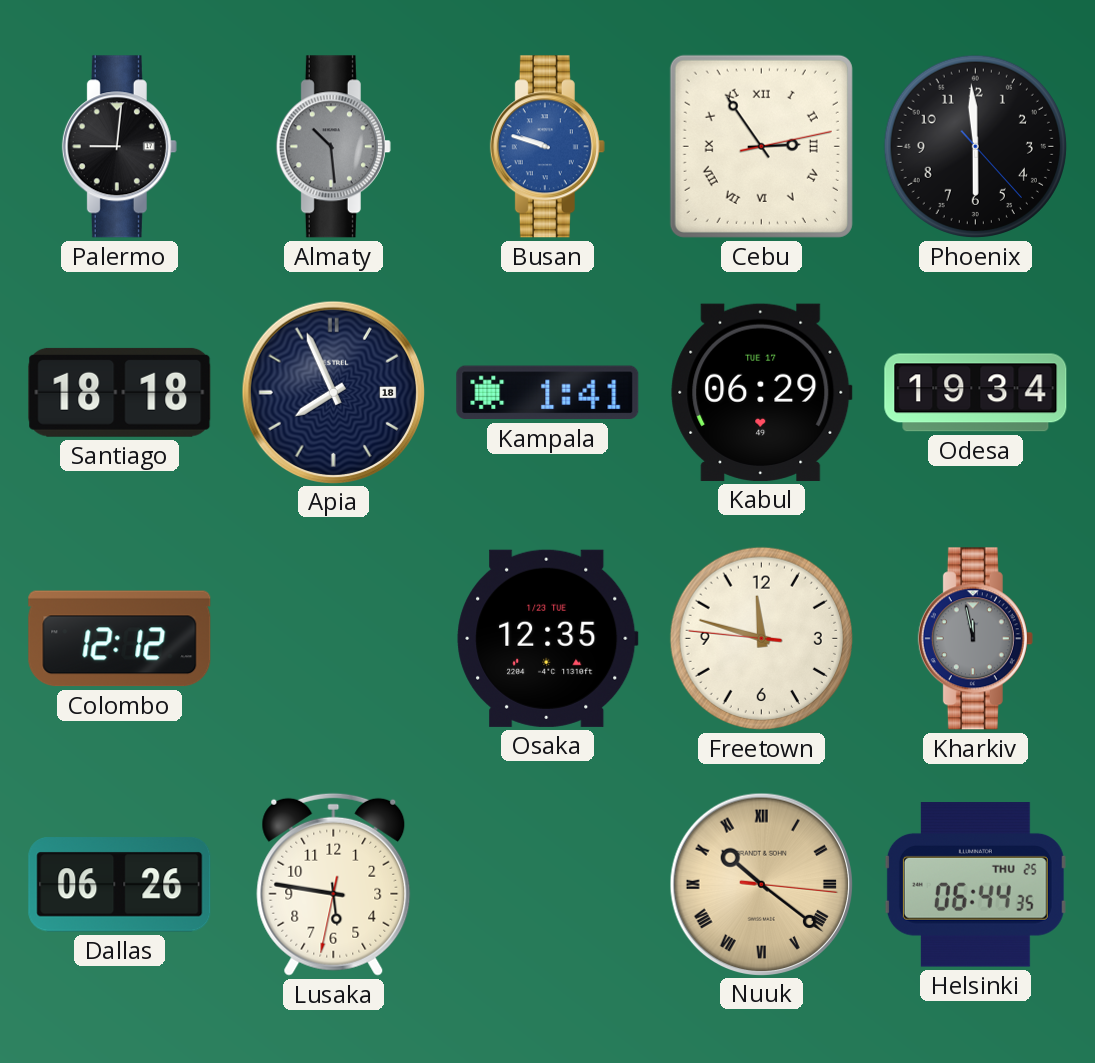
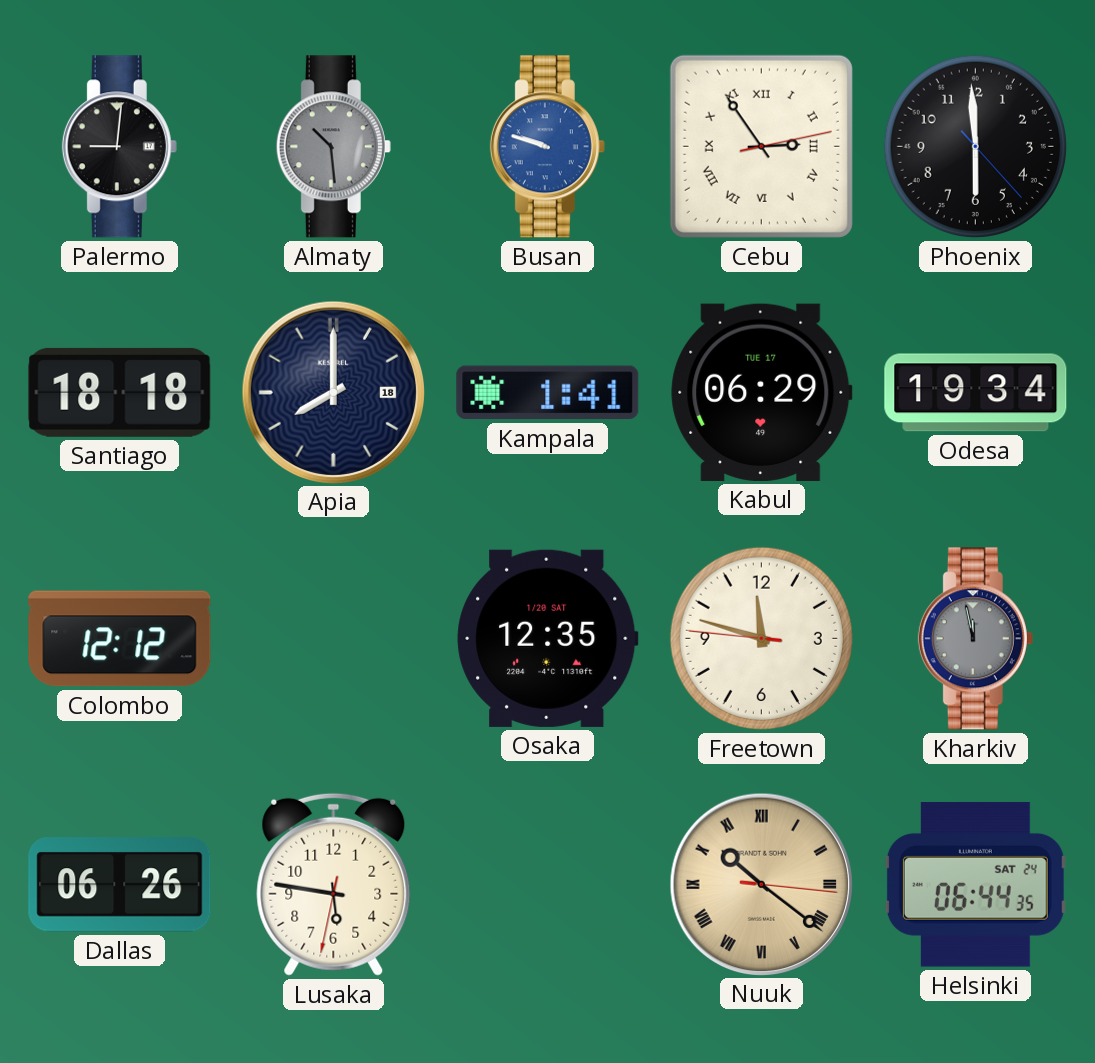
Apia: 7:56 -> 8:00 (333, 392)
Osaka date: 1/23 TUE -> 1/20 SAT (548, 638)
Helsinki date: THU 25 -> SAT 24 (975, 885)
